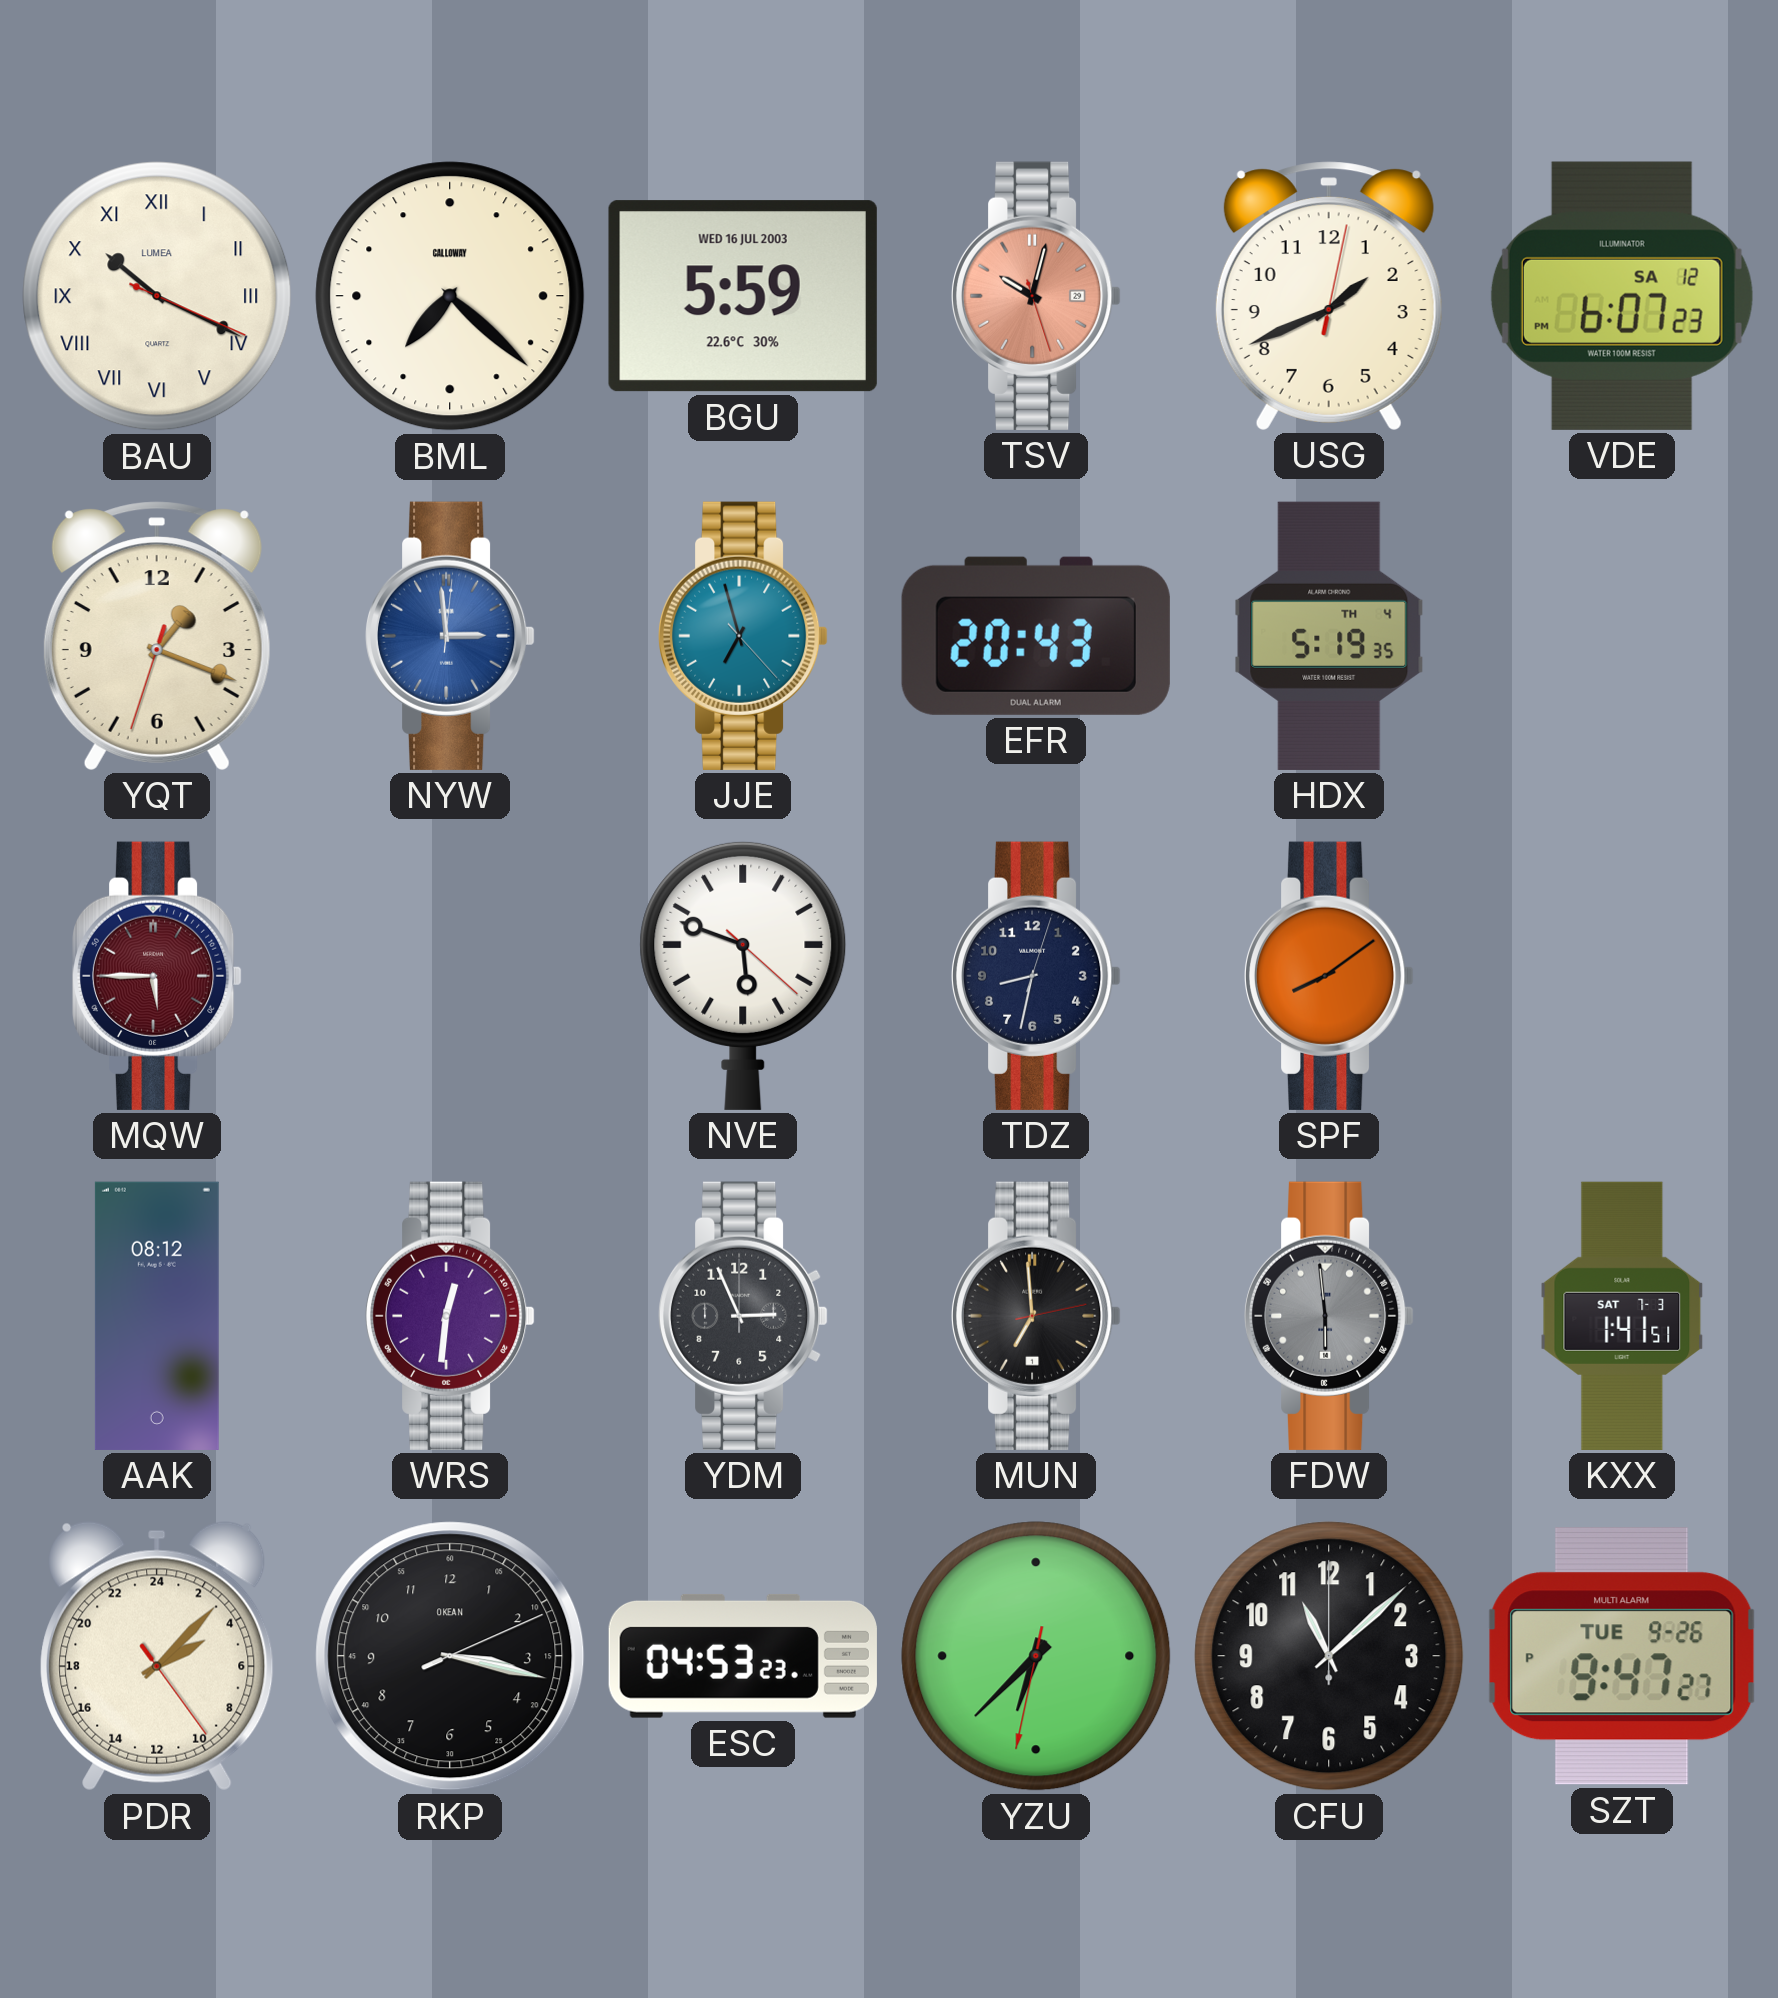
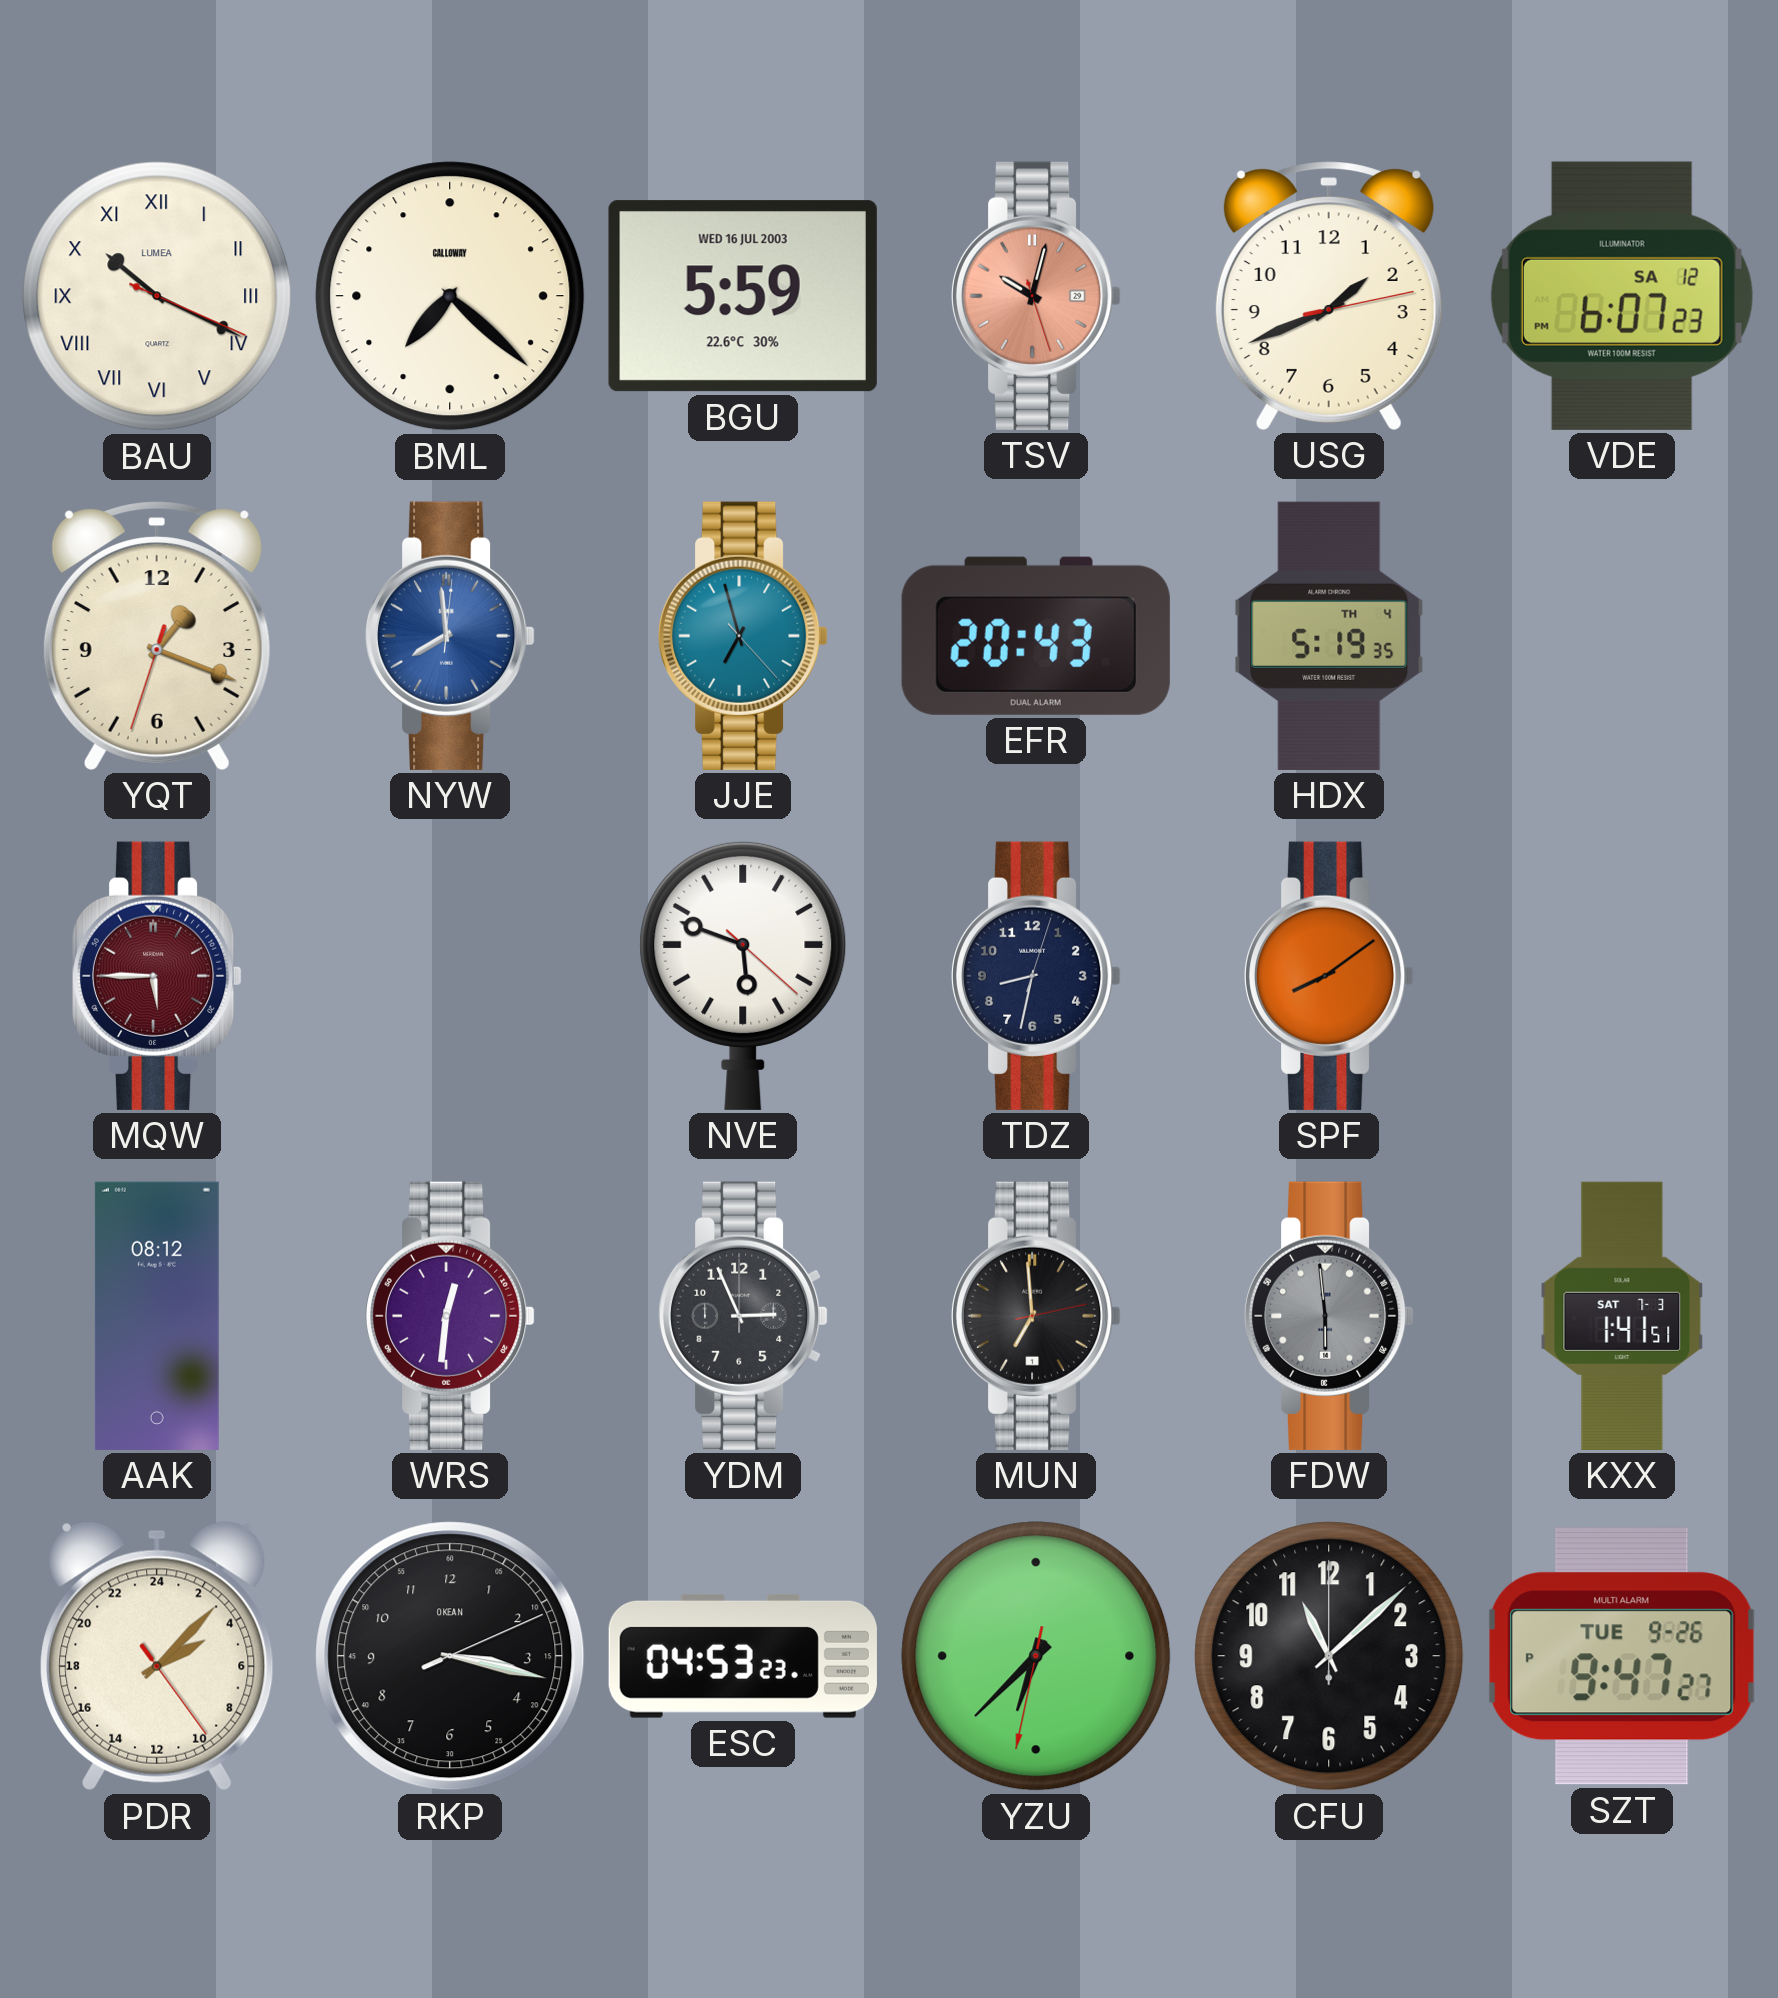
USG: 1:41:02 -> 1:41:13 (1329, 296)
NYW: 2:59 -> 7:59 (451, 636)
